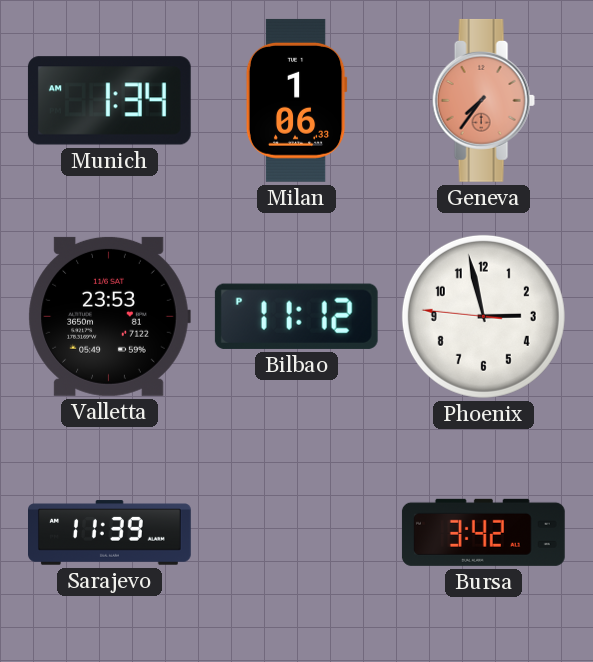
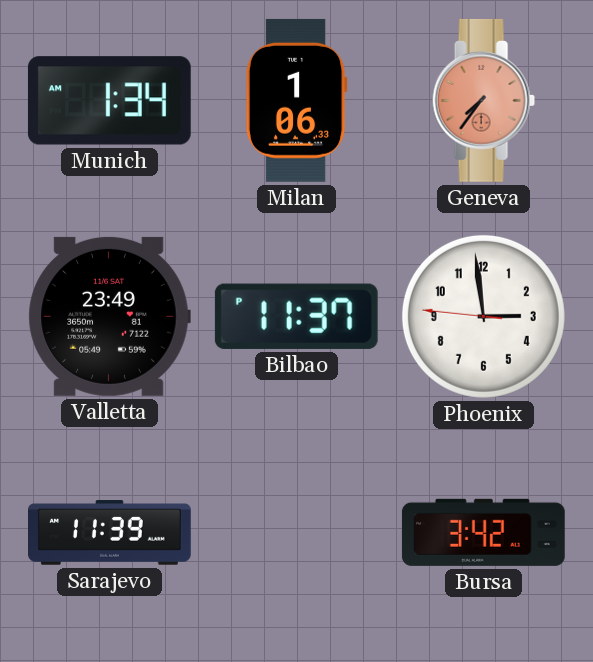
Valletta: 23:53 -> 23:49 (109, 316)
Bilbao: 11:12 -> 11:37 (296, 316)
Phoenix: 2:57 -> 2:58 (483, 316)
